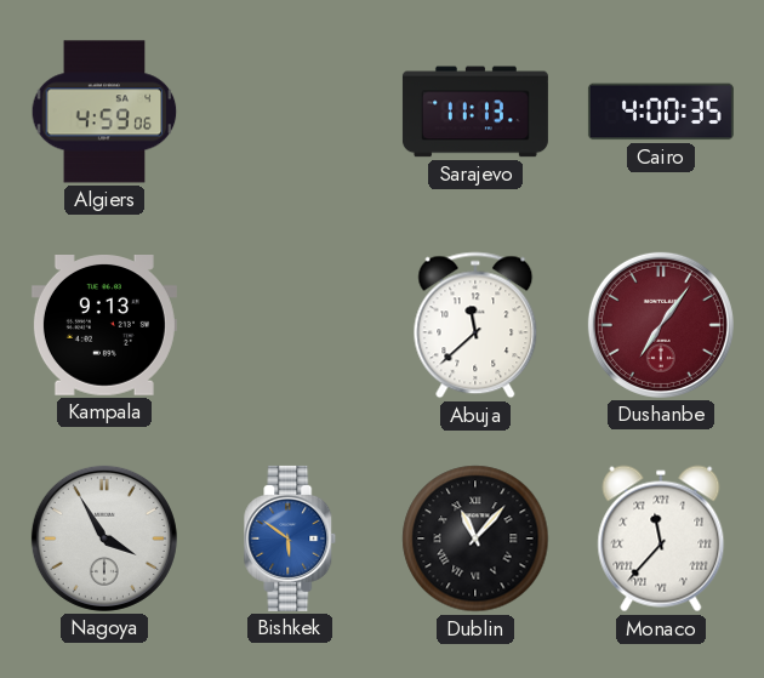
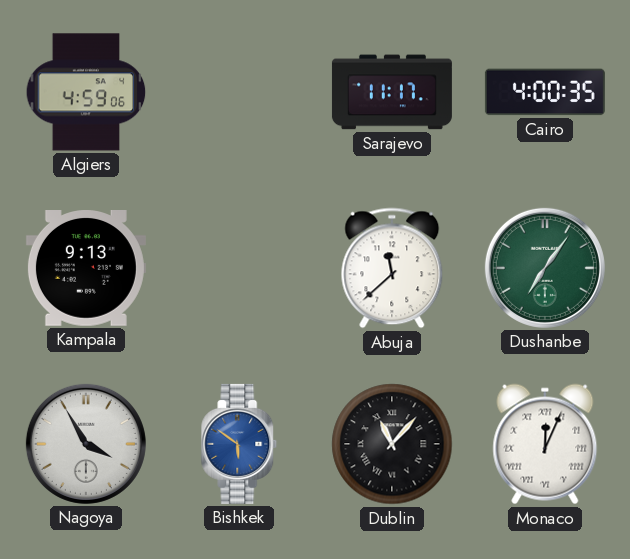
Sarajevo: 11:13 -> 11:17 (392, 92)
Dushanbe dial: burgundy -> green (545, 268)
Monaco: 11:37 -> 12:04 (545, 444)
